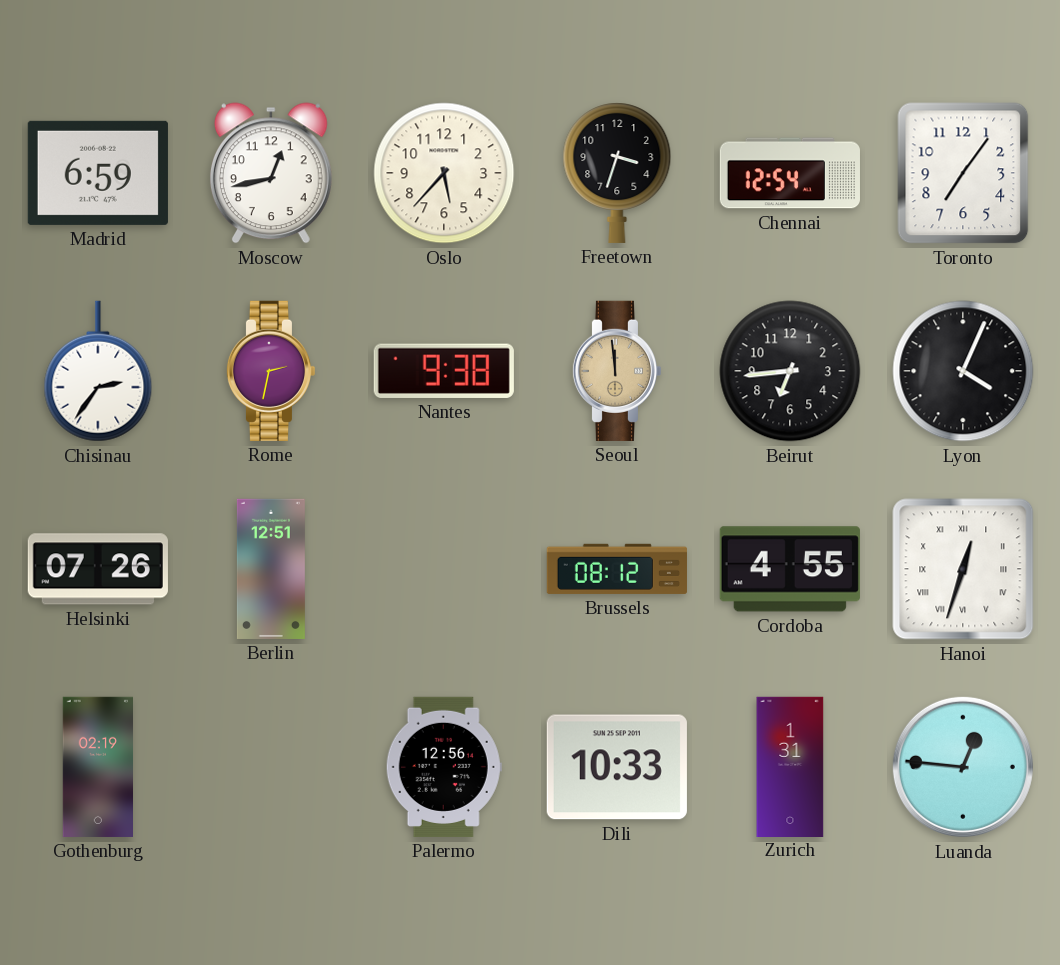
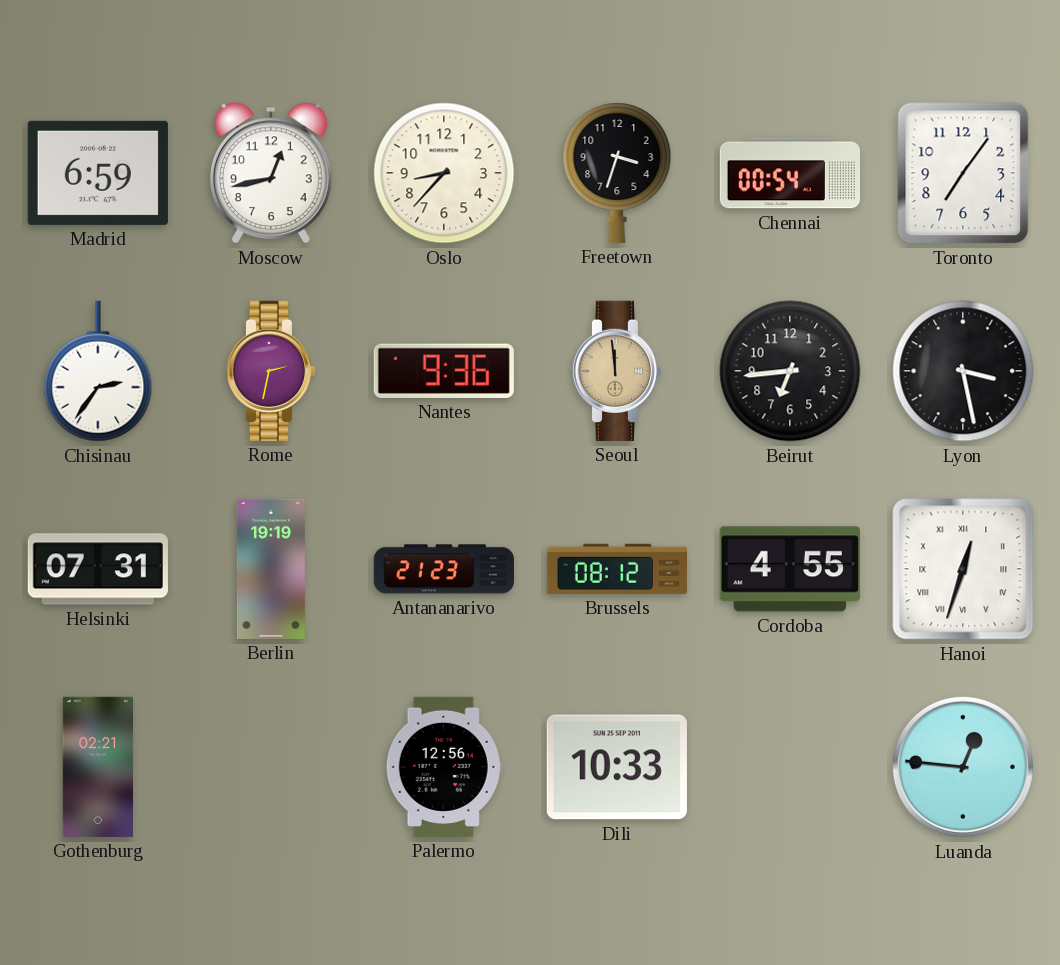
Oslo: 5:37 -> 8:37 (444, 173)
Chennai: 12:54 -> 00:54 (790, 173)
Nantes: 9:38 -> 9:36 (444, 371)
Lyon: 4:04 -> 3:28 (963, 371)
Helsinki: 07:26 -> 07:31 (98, 569)
Berlin: 12:51 -> 19:19 (271, 569)
Antananarivo: none -> 21:23 (444, 569)
Gothenburg: 02:19 -> 02:21 (97, 767)
Zurich: 1:31 -> none (790, 766)
